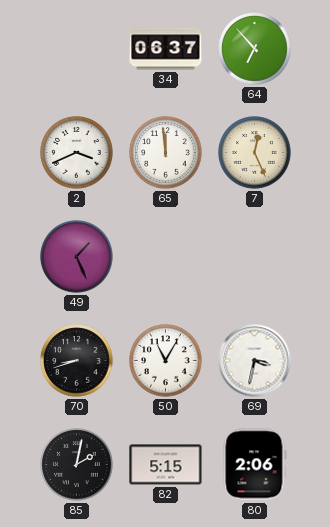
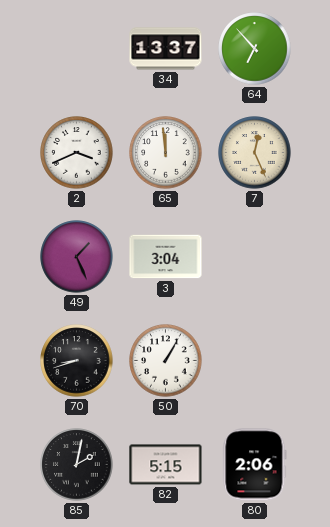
34: 06:37 -> 13:37 (166, 49)
3: none -> 3:04 (166, 257)
50: 11:05 -> 1:05 (166, 361)
69: 3:32 -> none (255, 361)
